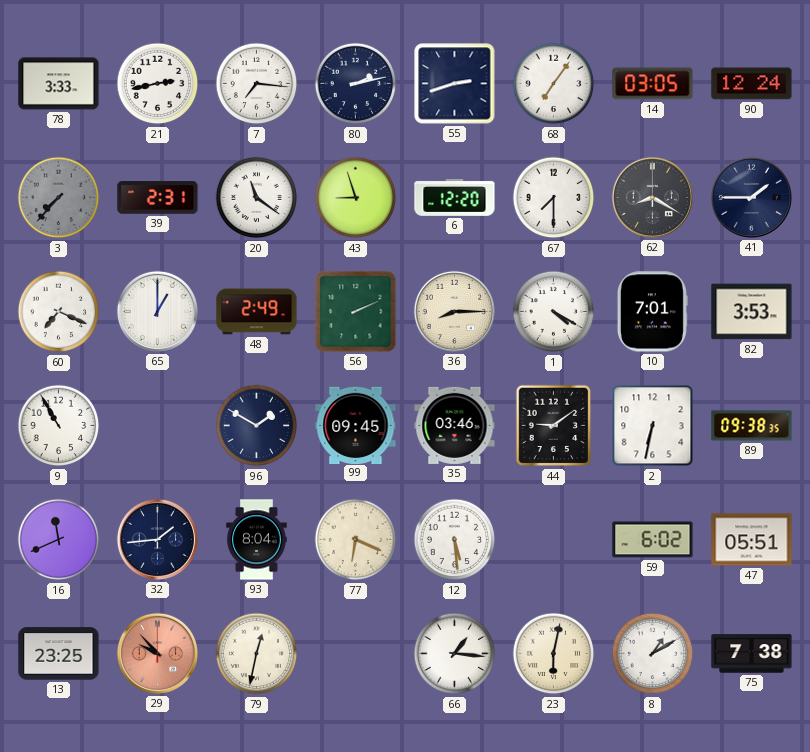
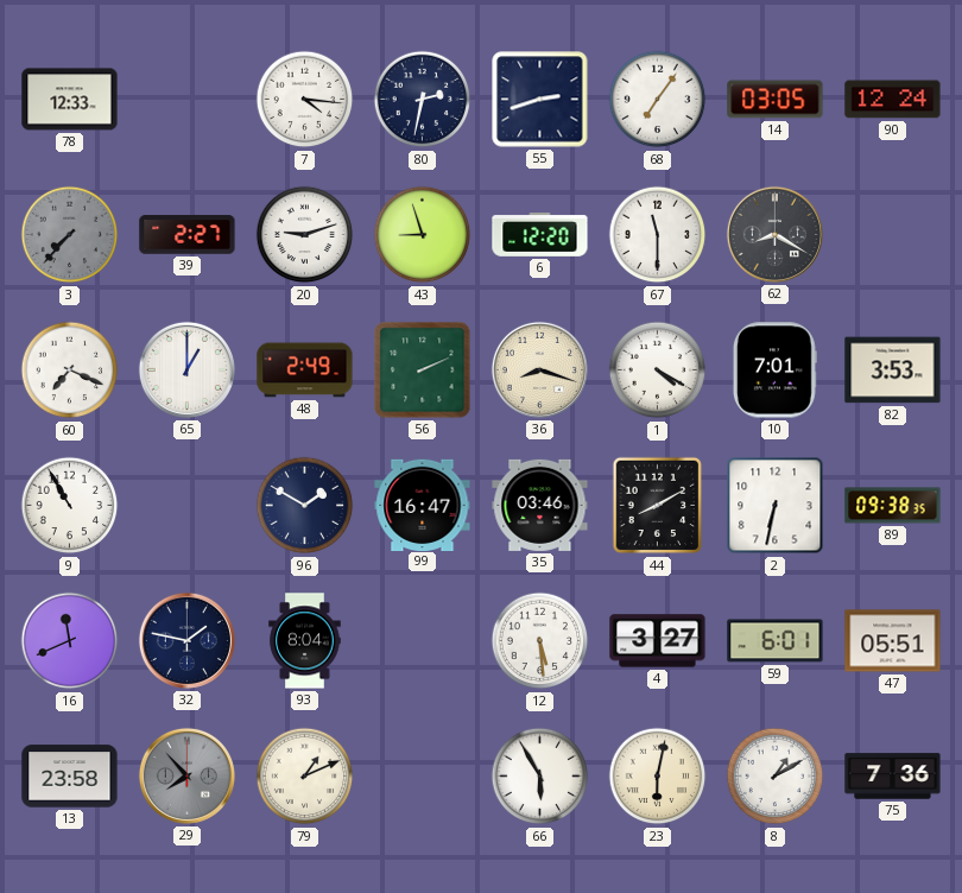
78: 3:33 -> 12:33 (70, 100)
21: 2:43 -> none (158, 84)
7: 7:16 -> 4:16 (305, 100)
80: 2:13 -> 2:32 (423, 100)
39: 2:31 -> 2:27 (188, 235)
20: 11:21 -> 9:12 (305, 235)
67: 7:30 -> 11:30 (658, 235)
41: 1:45 -> none (751, 197)
36: 8:15 -> 8:18 (539, 369)
99: 09:45 -> 16:47 (423, 505)
44: 9:09 -> 8:10 (658, 506)
32: 1:44 -> 1:47 (186, 640)
77: 6:19 -> none (356, 540)
4: none -> 3:27 (658, 641)
59: 6:02 -> 6:01 (776, 641)
13: 23:25 -> 23:58 (70, 777)
29: 9:53 -> 7:53 (186, 775)
29 dial: salmon -> grey (186, 775)
79: 12:32 -> 1:11 (305, 777)
66: 1:16 -> 5:55 (540, 777)
75: 7:38 -> 7:36 (893, 777)
